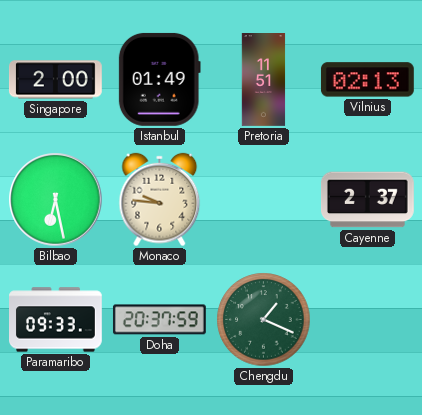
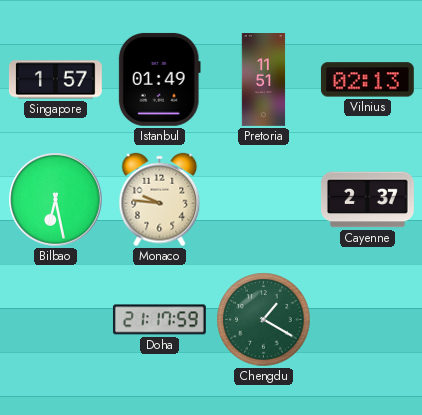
Singapore: 2:00 -> 1:57 (55, 80)
Paramaribo: 09:33 -> none (56, 320)
Doha: 20:37 -> 21:17 (159, 320)
Chengdu: 1:19 -> 1:20 (264, 320)
